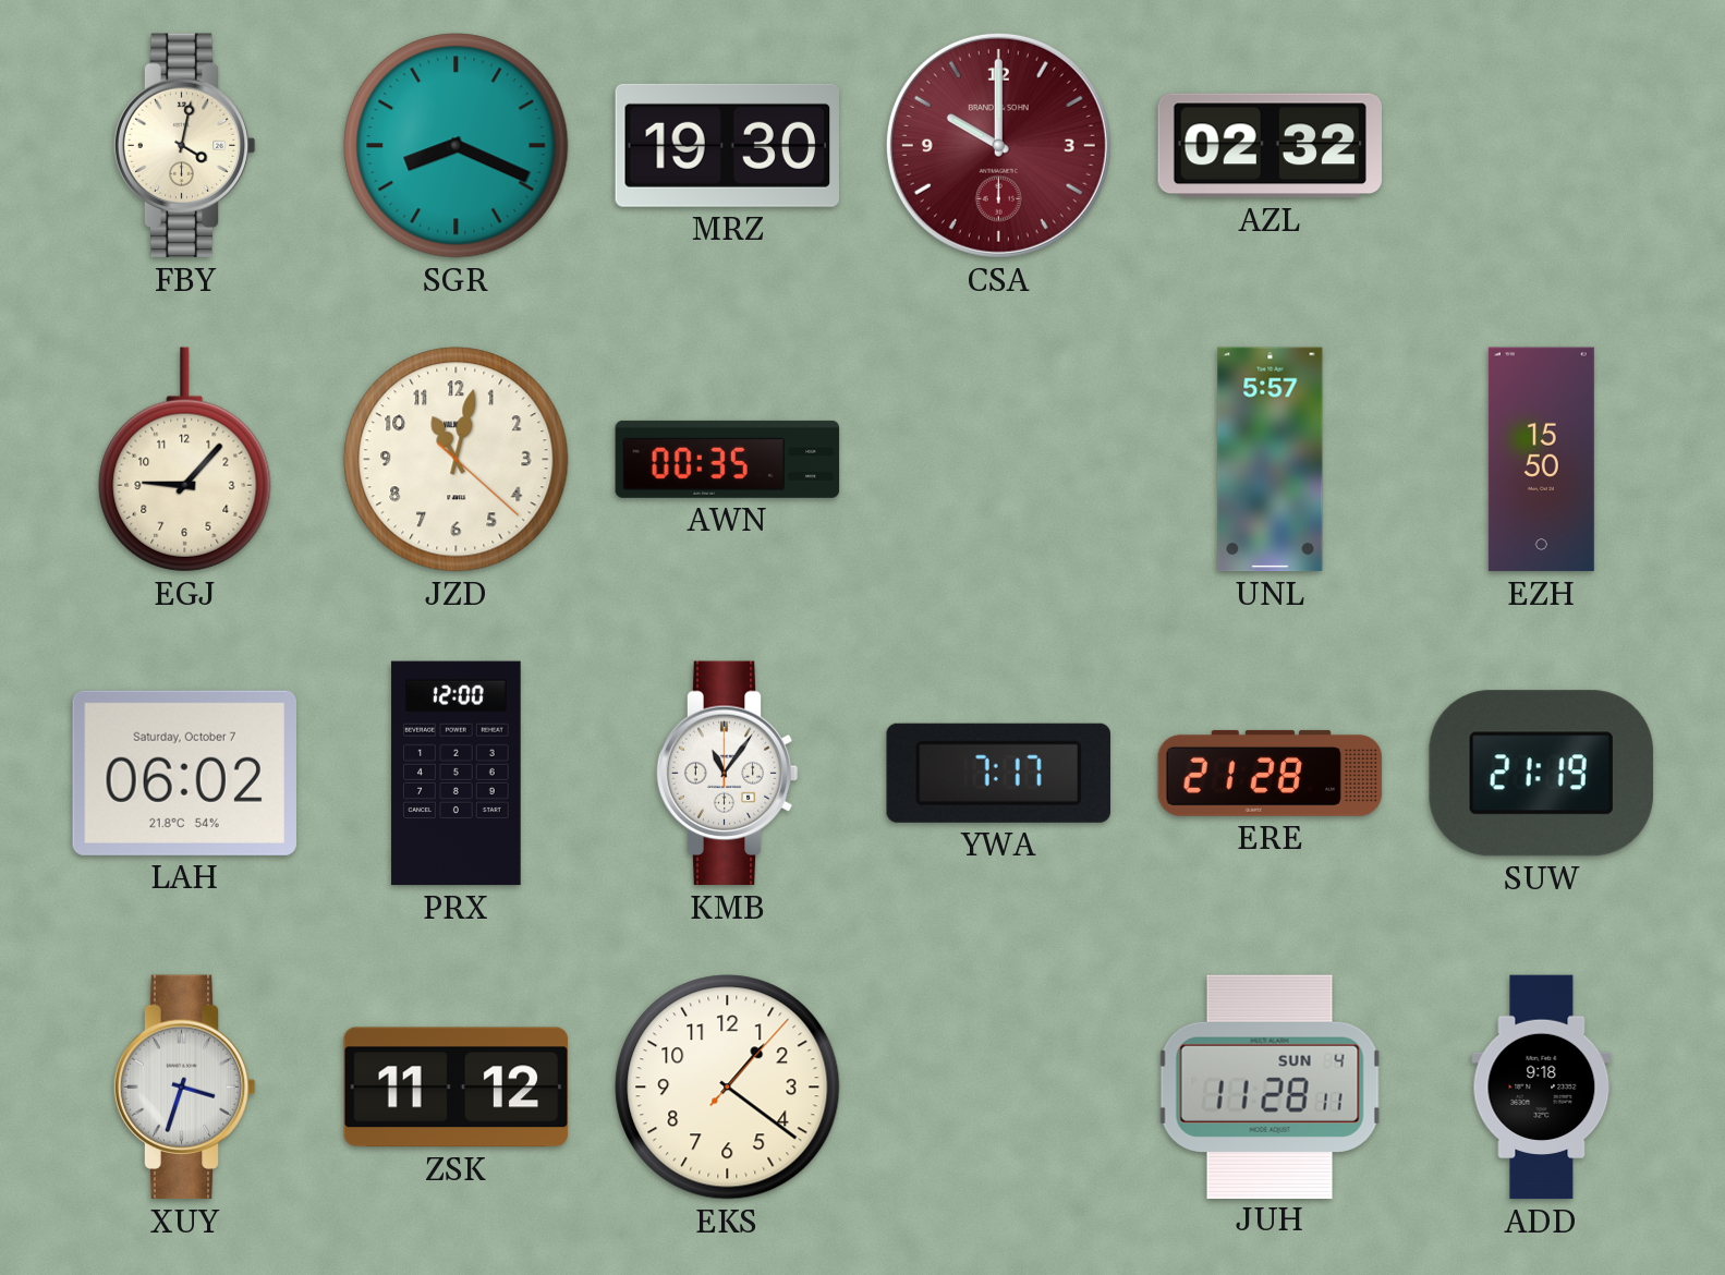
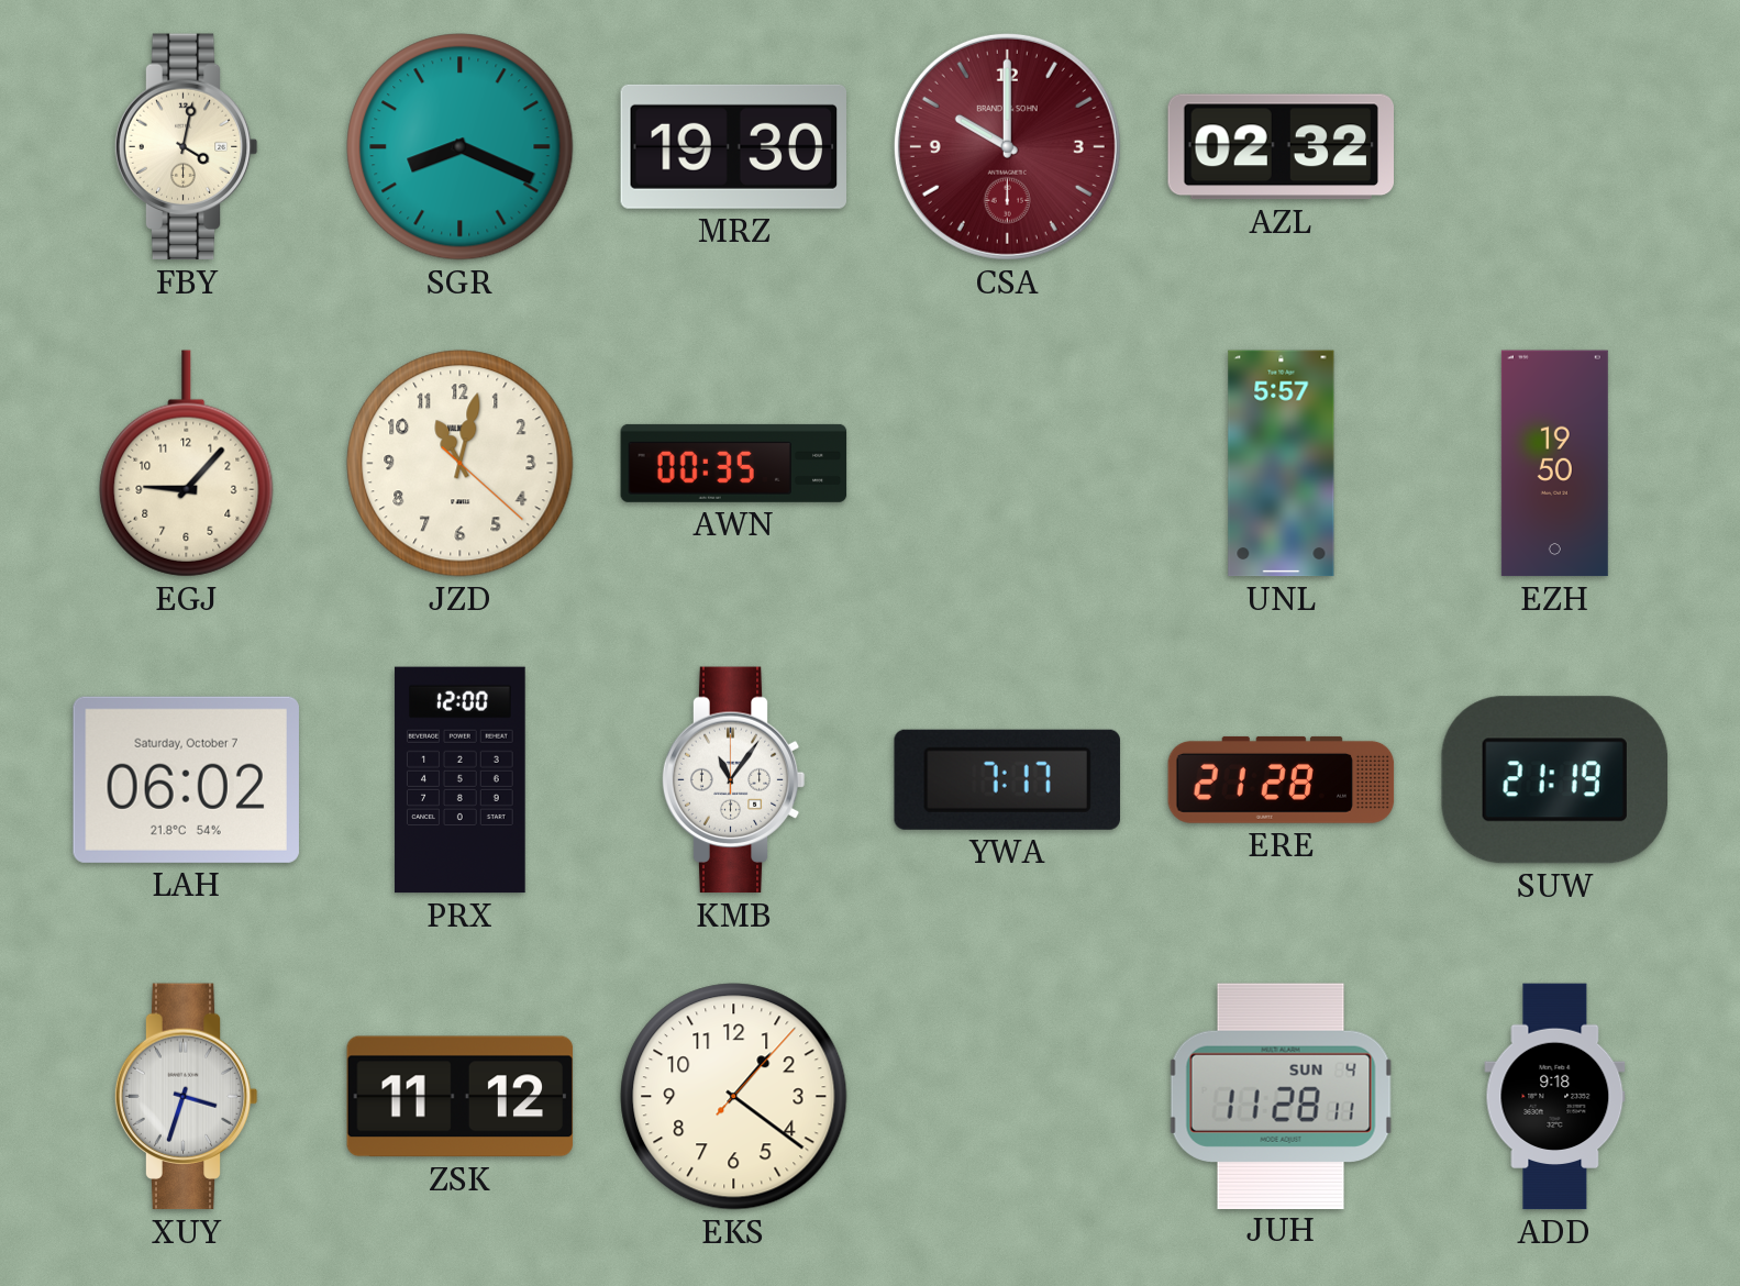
EZH: 15:50 -> 19:50 (1554, 464)
